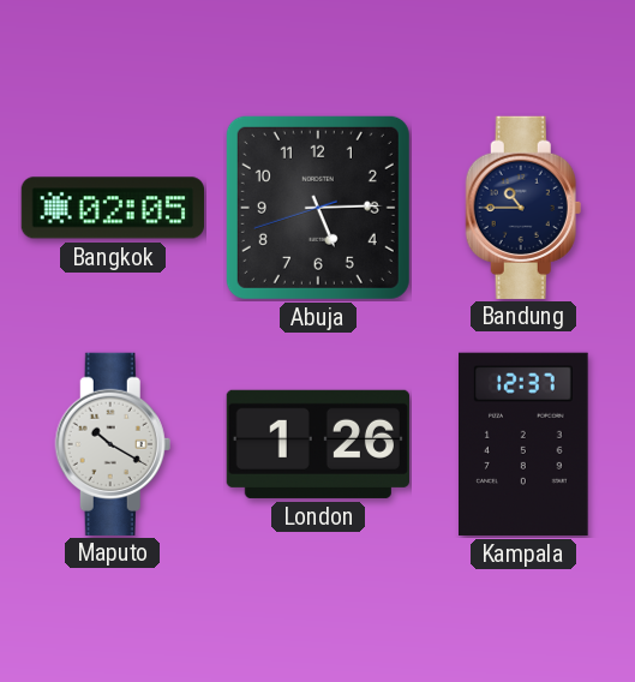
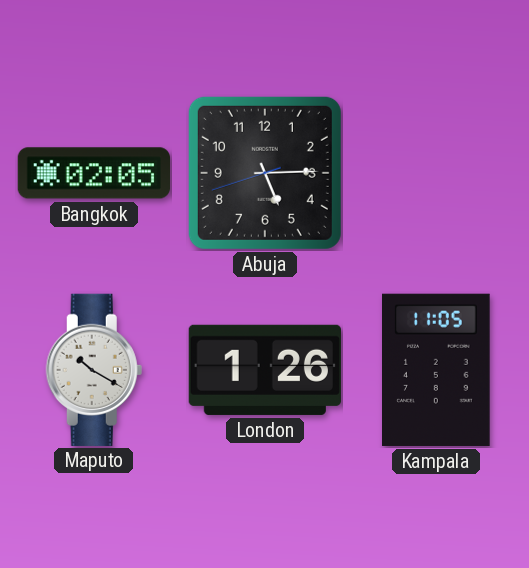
Bandung: 10:45 -> none (523, 207)
Kampala: 12:37 -> 11:05 (437, 370)
